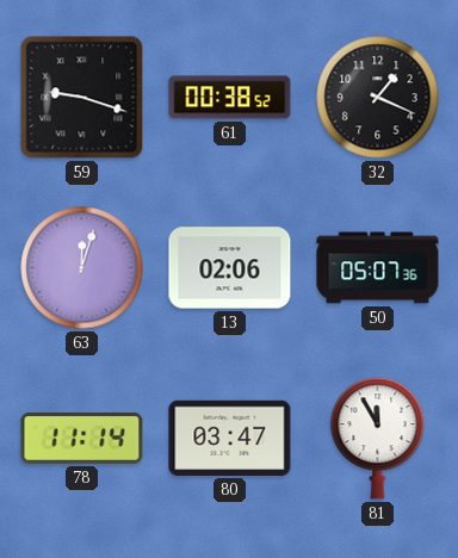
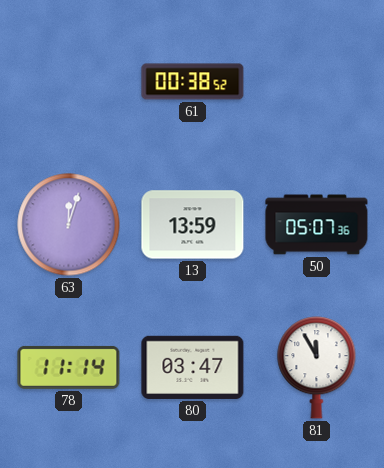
59: 9:18 -> none (82, 98)
32: 1:19 -> none (378, 98)
13: 02:06 -> 13:59 (193, 225)
